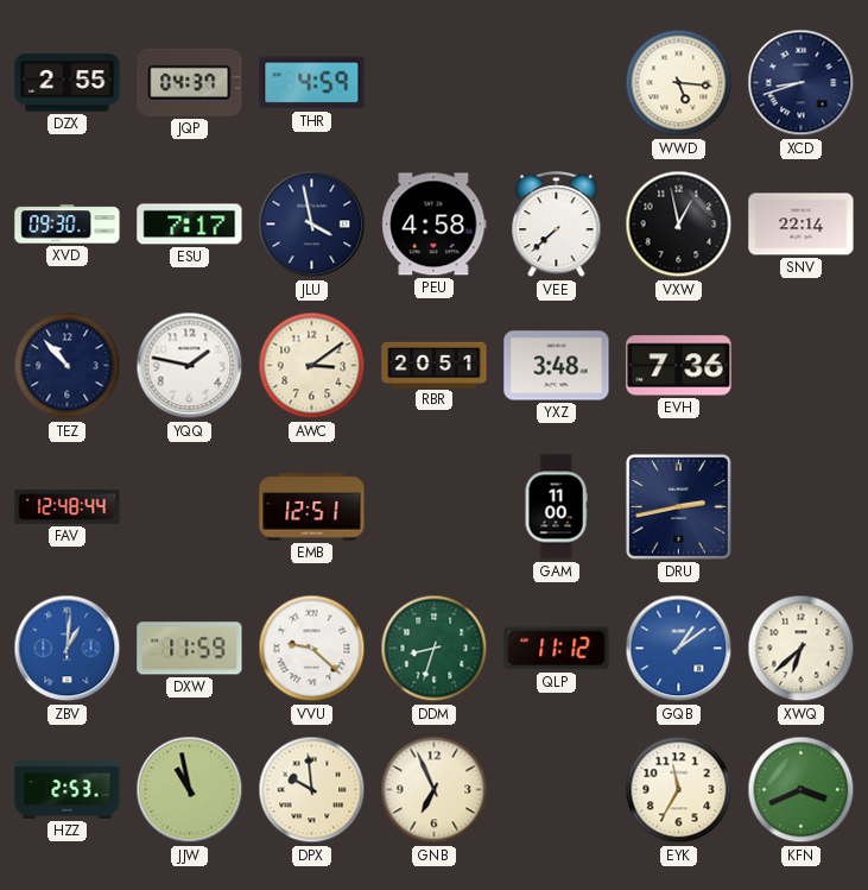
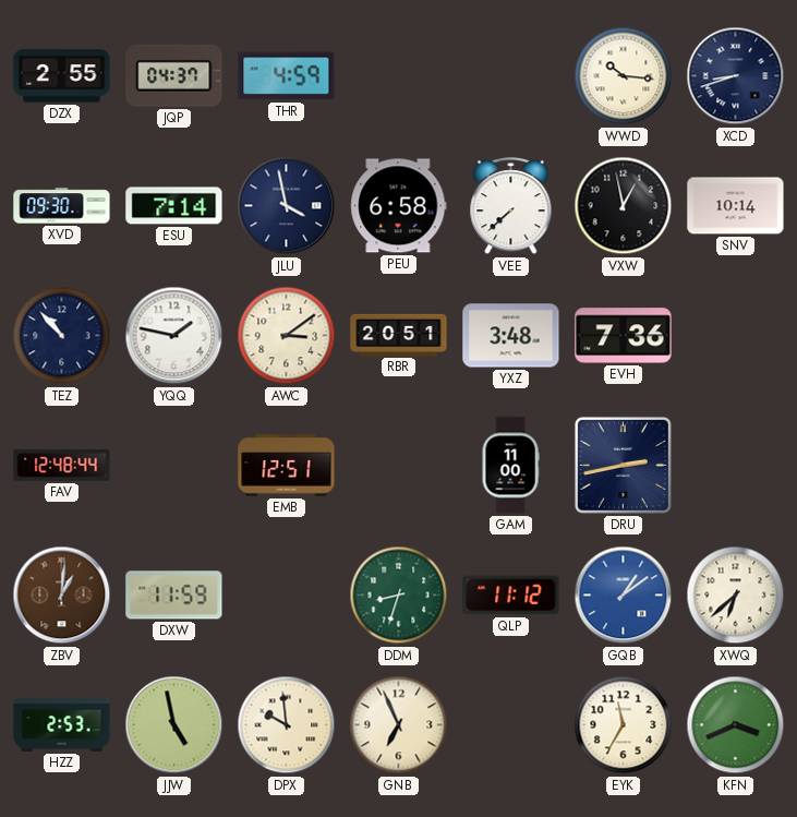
WWD: 5:16 -> 10:16 (624, 76)
ESU: 7:17 -> 7:14 (174, 206)
PEU: 4:58 -> 6:58 (399, 206)
SNV: 22:14 -> 10:14 (736, 206)
ZBV dial: blue -> brown (62, 596)
VVU: 9:22 -> none (312, 649)
JJW: 10:58 -> 4:58 (174, 725)
